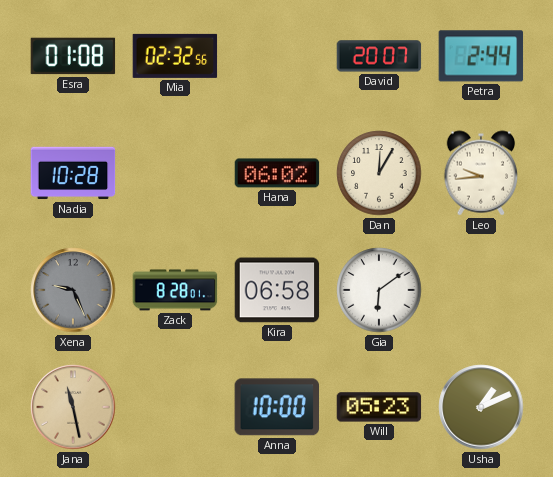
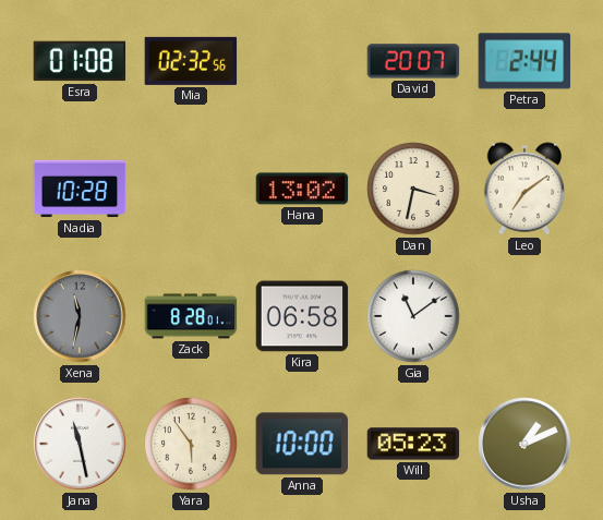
Hana: 06:02 -> 13:02 (302, 189)
Dan: 12:05 -> 3:32 (413, 189)
Leo: 9:44 -> 7:09 (524, 189)
Xena: 9:26 -> 11:32 (80, 316)
Gia: 6:09 -> 11:09 (413, 316)
Jana dial: champagne -> white (80, 444)
Yara: none -> 5:54 (191, 444)
